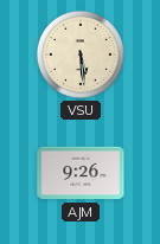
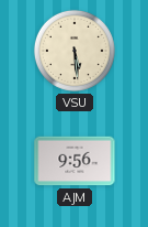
AJM: 9:26 -> 9:56 (75, 161)
